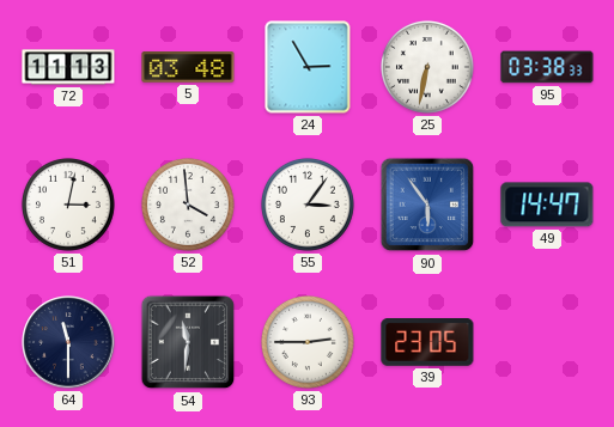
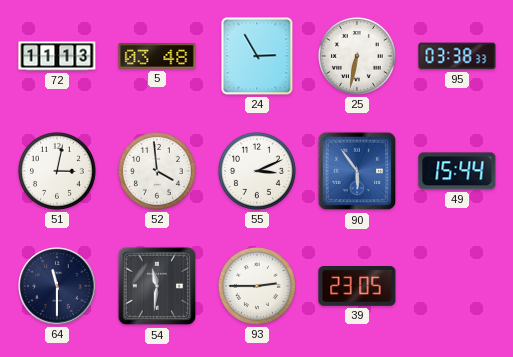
55: 3:06 -> 3:11 (257, 171)
49: 14:47 -> 15:44 (457, 171)
